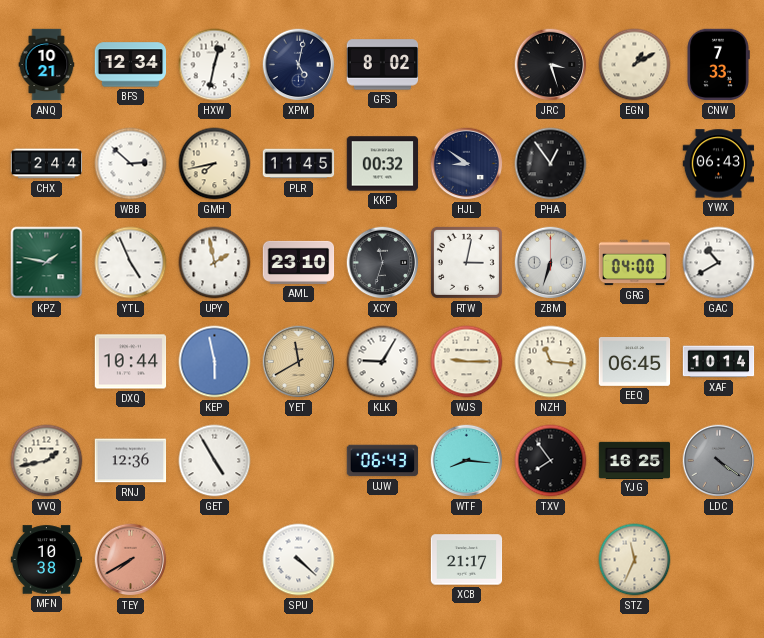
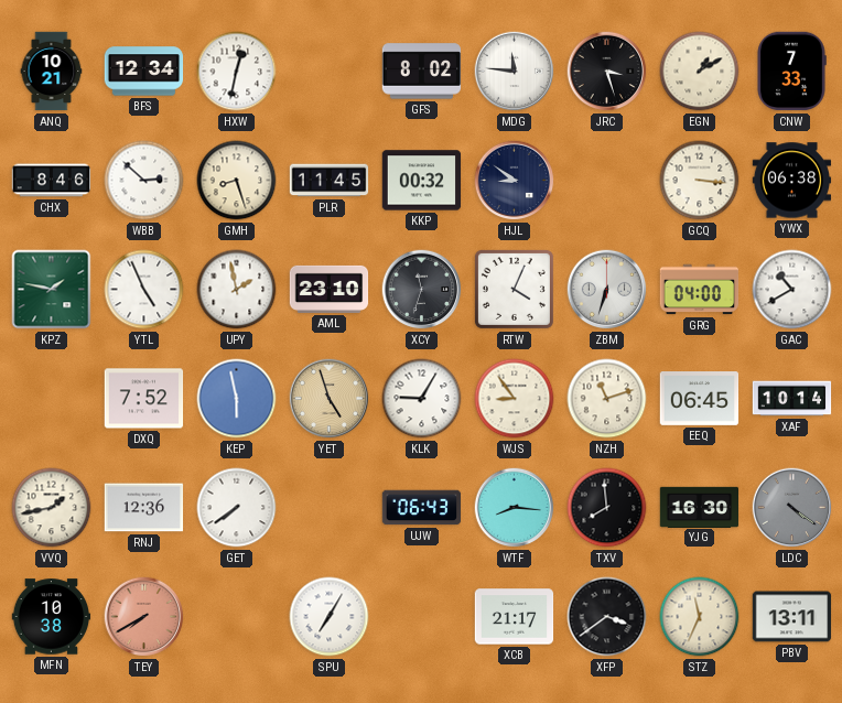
XPM: 5:02 -> none (299, 65)
MDG: none -> 11:46 (515, 72)
CHX: 2:44 -> 8:46 (52, 181)
GMH: 7:43 -> 8:27 (237, 181)
PHA: 12:54 -> none (551, 164)
GCQ: none -> 3:16 (700, 181)
YWX: 06:43 -> 06:38 (792, 181)
RTW: 3:02 -> 4:04 (514, 289)
DXQ: 10:44 -> 7:52 (144, 399)
YET: 11:40 -> 4:57 (330, 399)
WJS: 9:15 -> 8:54 (515, 399)
NZH: 11:16 -> 11:12 (607, 399)
GET: 4:55 -> 7:39 (237, 508)
TXV: 7:54 -> 7:59 (607, 508)
YJG: 16:25 -> 16:30 (700, 507)
SPU: 4:22 -> 7:05 (330, 617)
XFP: none -> 3:39 (607, 617)
PBV: none -> 13:11 (792, 617)
